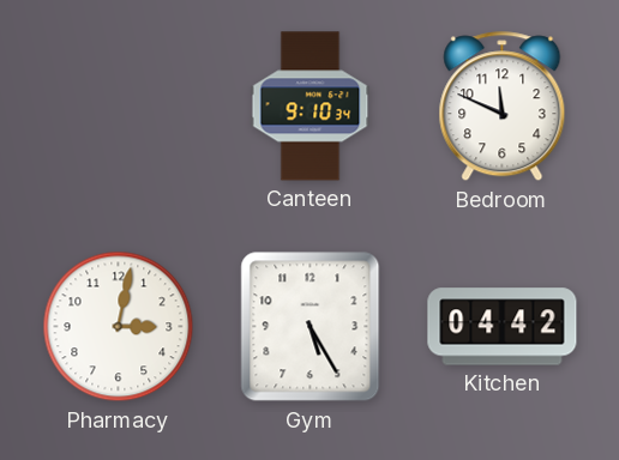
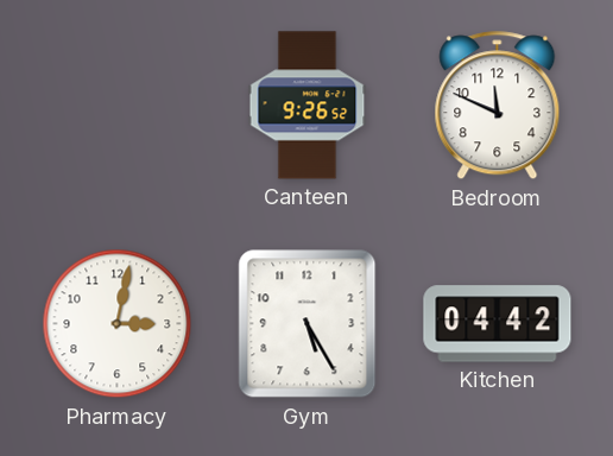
Canteen: 9:10 -> 9:26 (308, 106)
